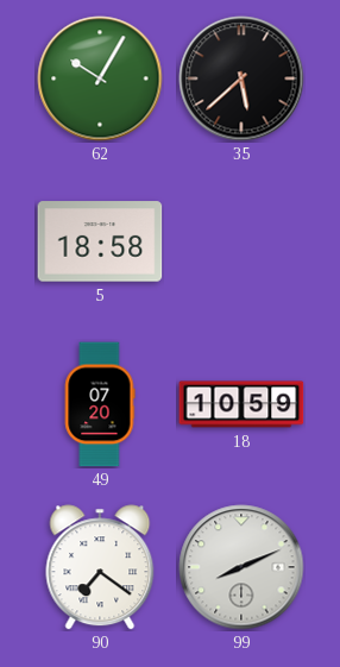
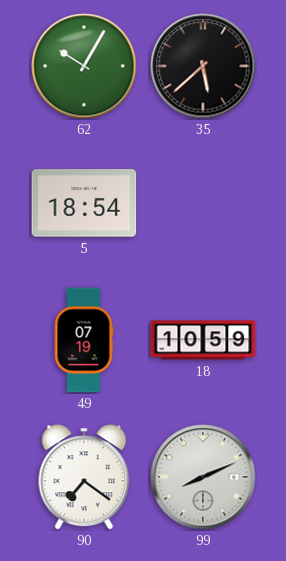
5: 18:58 -> 18:54 (84, 203)
49: 07:20 -> 07:19 (84, 340)
